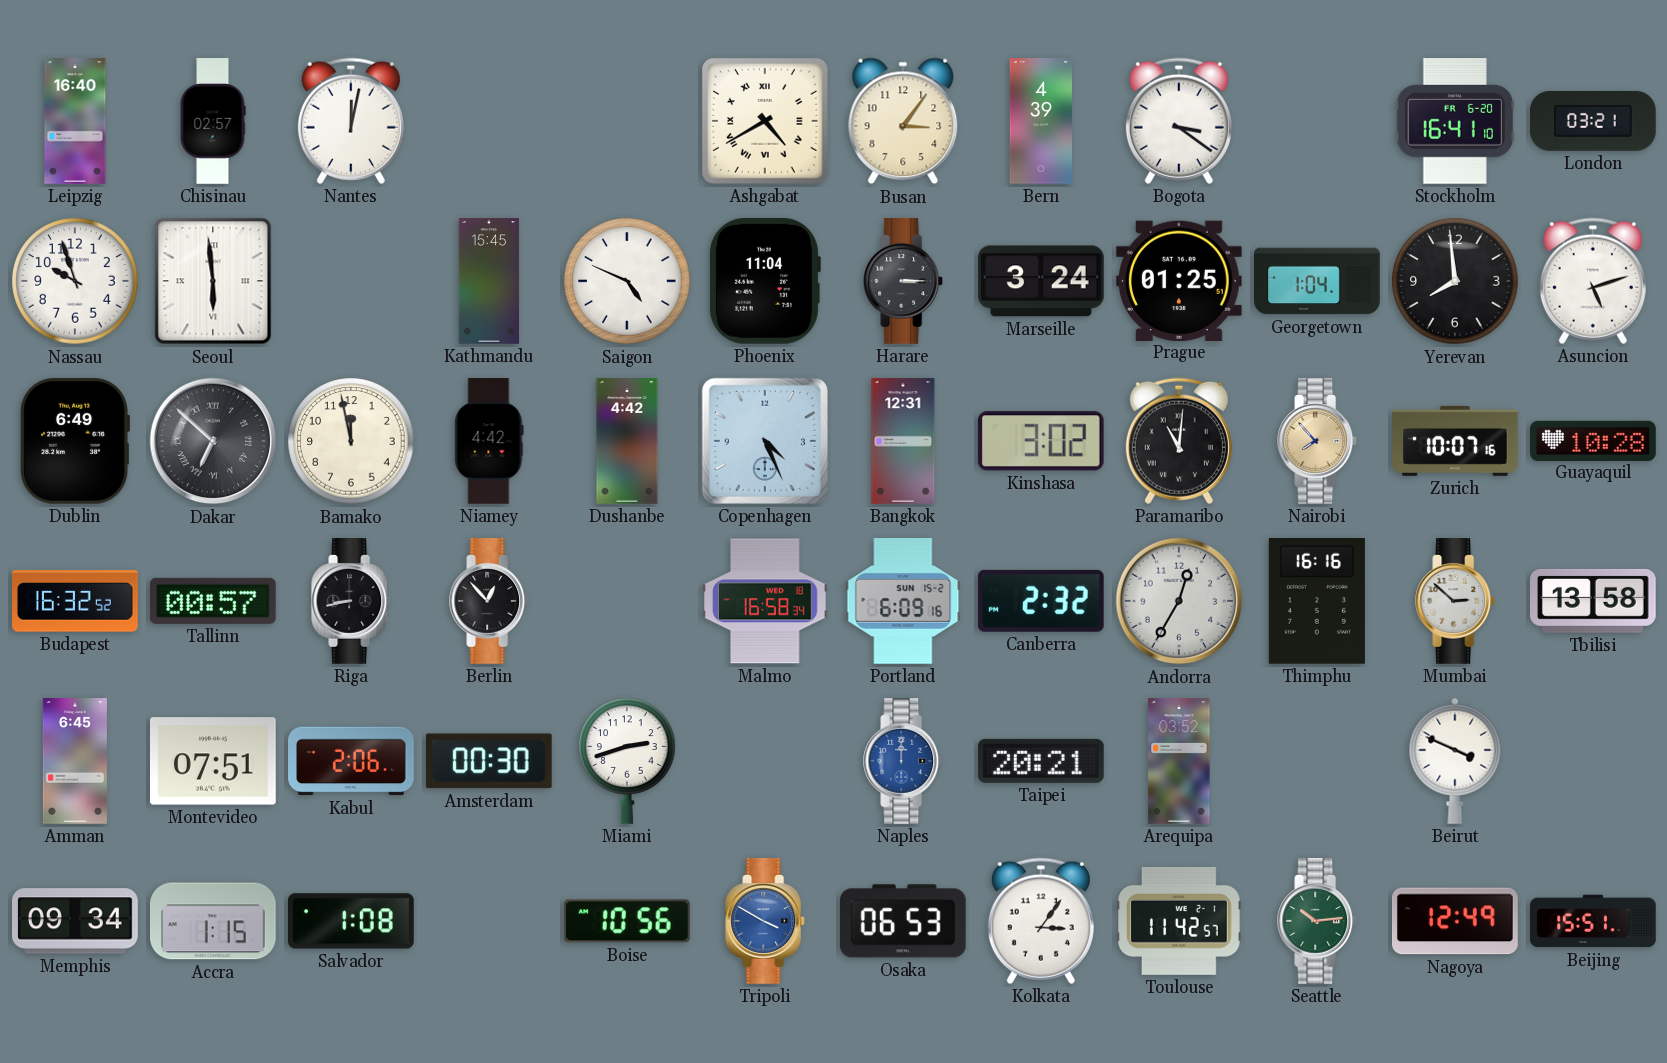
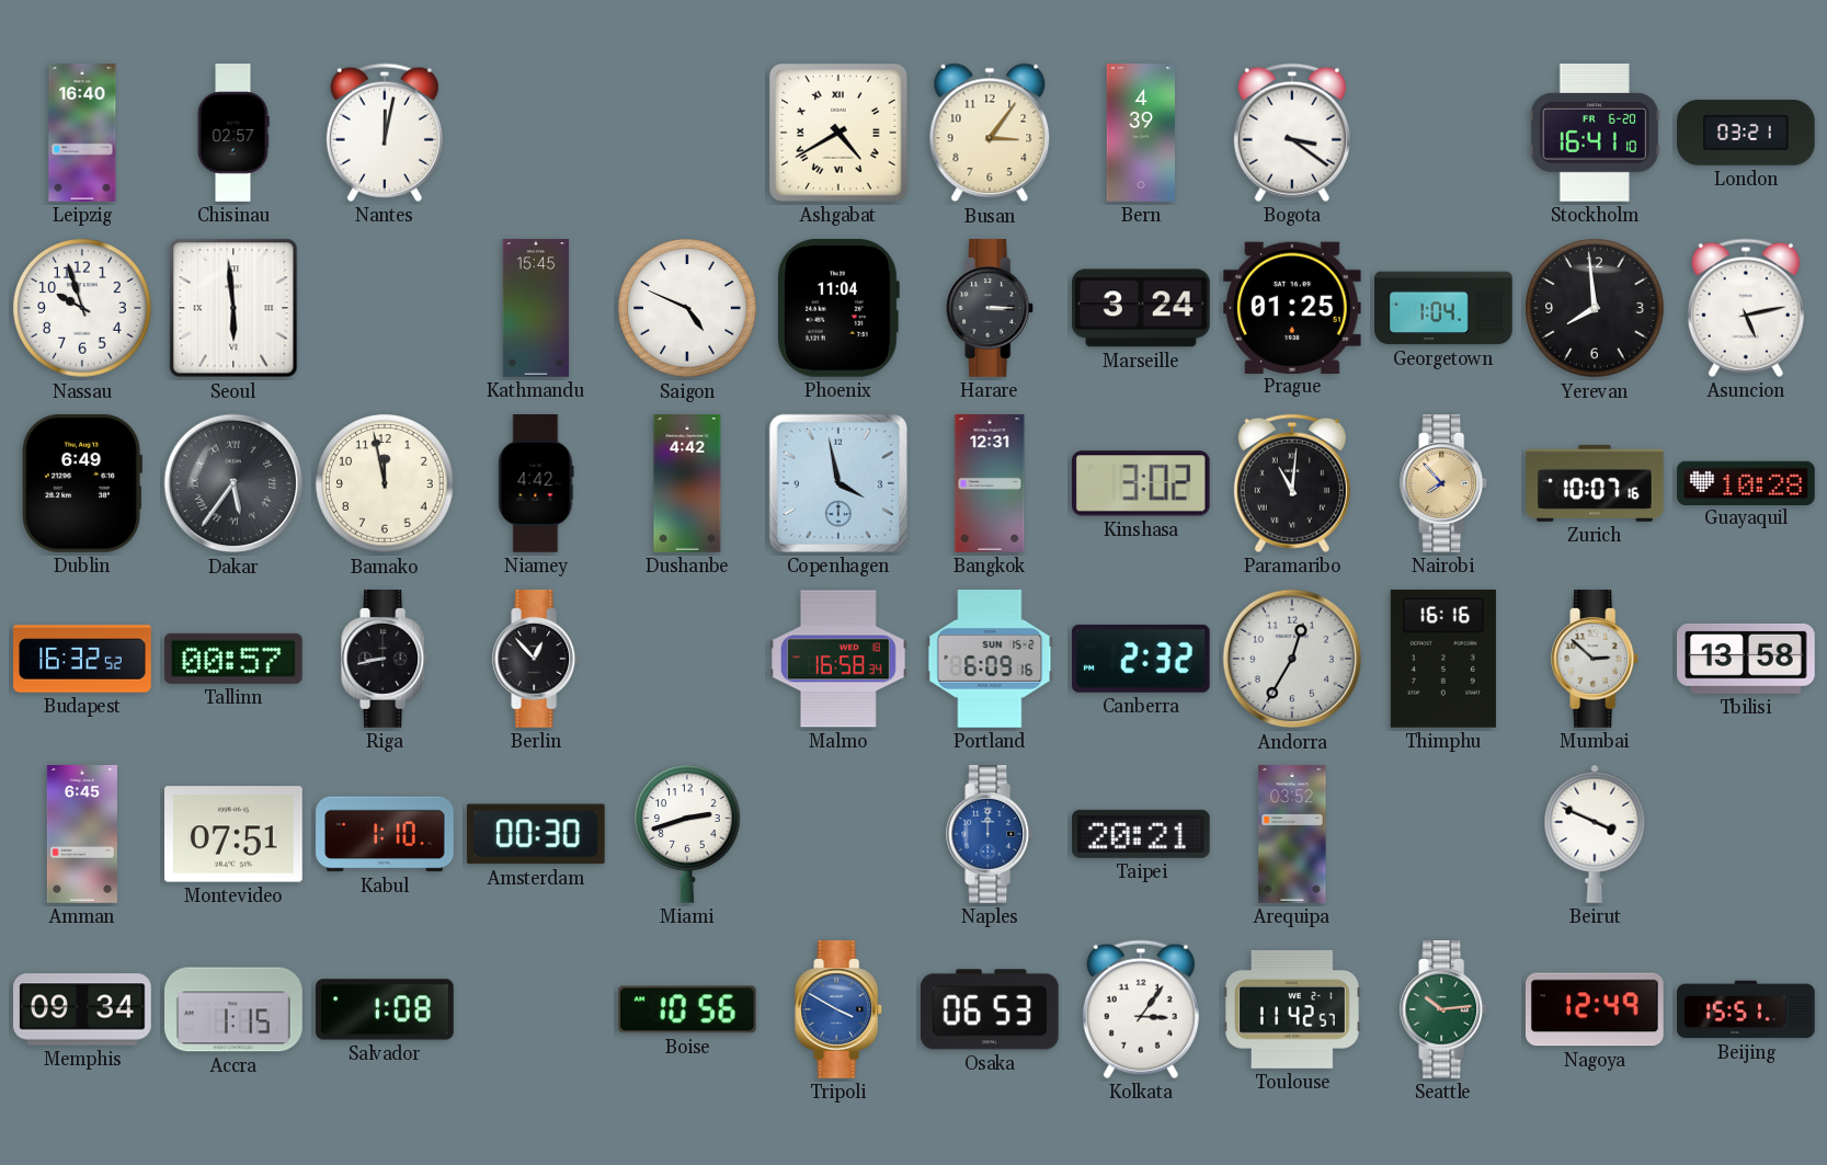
Asuncion: 5:12 -> 5:13 (1746, 308)
Dakar: 6:52 -> 5:36 (233, 483)
Copenhagen: 4:26 -> 3:58 (838, 483)
Kabul: 2:06 -> 1:10 (385, 834)
